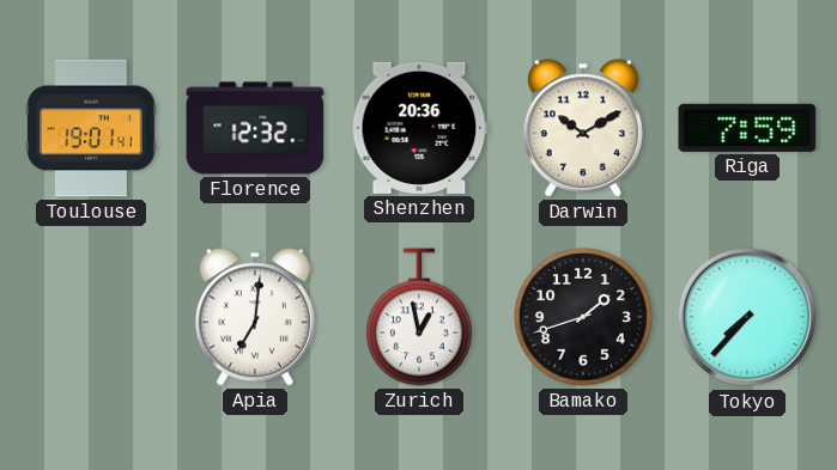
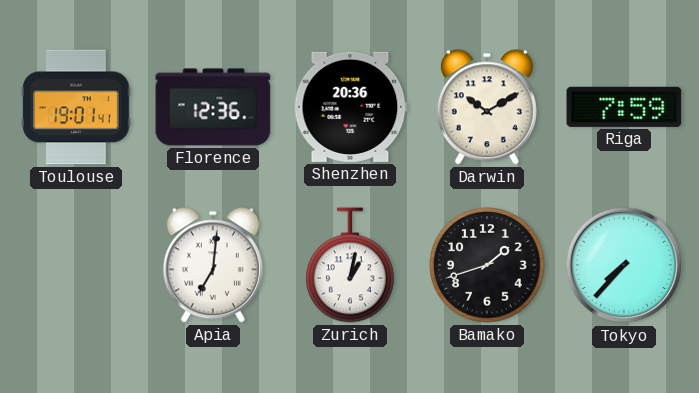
Florence: 12:32 -> 12:36 (213, 107)
Zurich: 12:58 -> 1:02 (350, 265)
